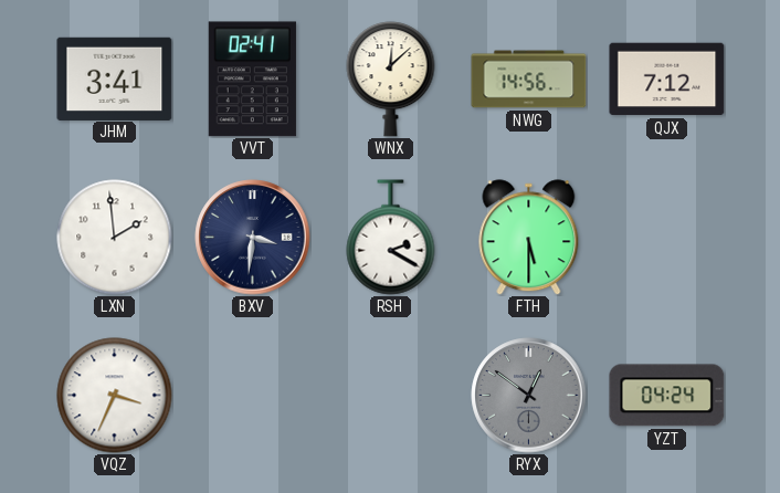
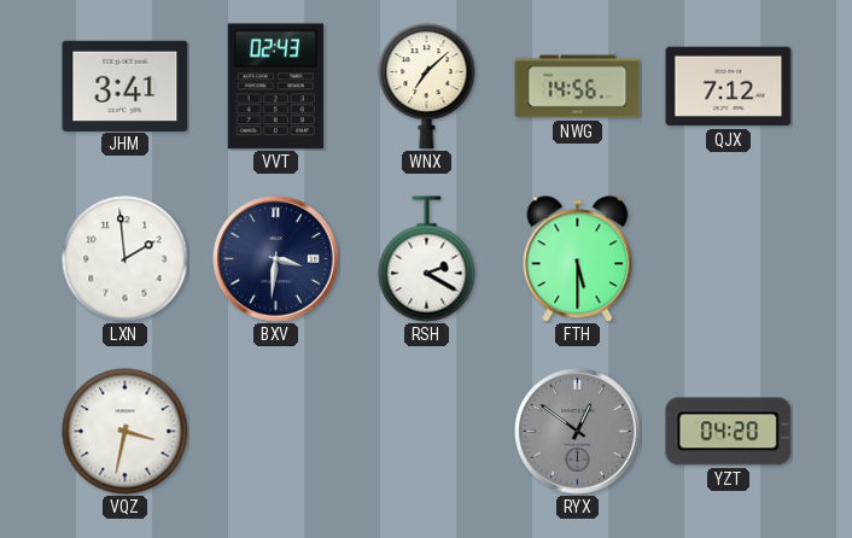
VVT: 02:41 -> 02:43 (275, 87)
WNX: 12:08 -> 7:08 (427, 87)
VQZ: 3:34 -> 3:32 (126, 432)
YZT: 04:24 -> 04:20 (729, 432)
